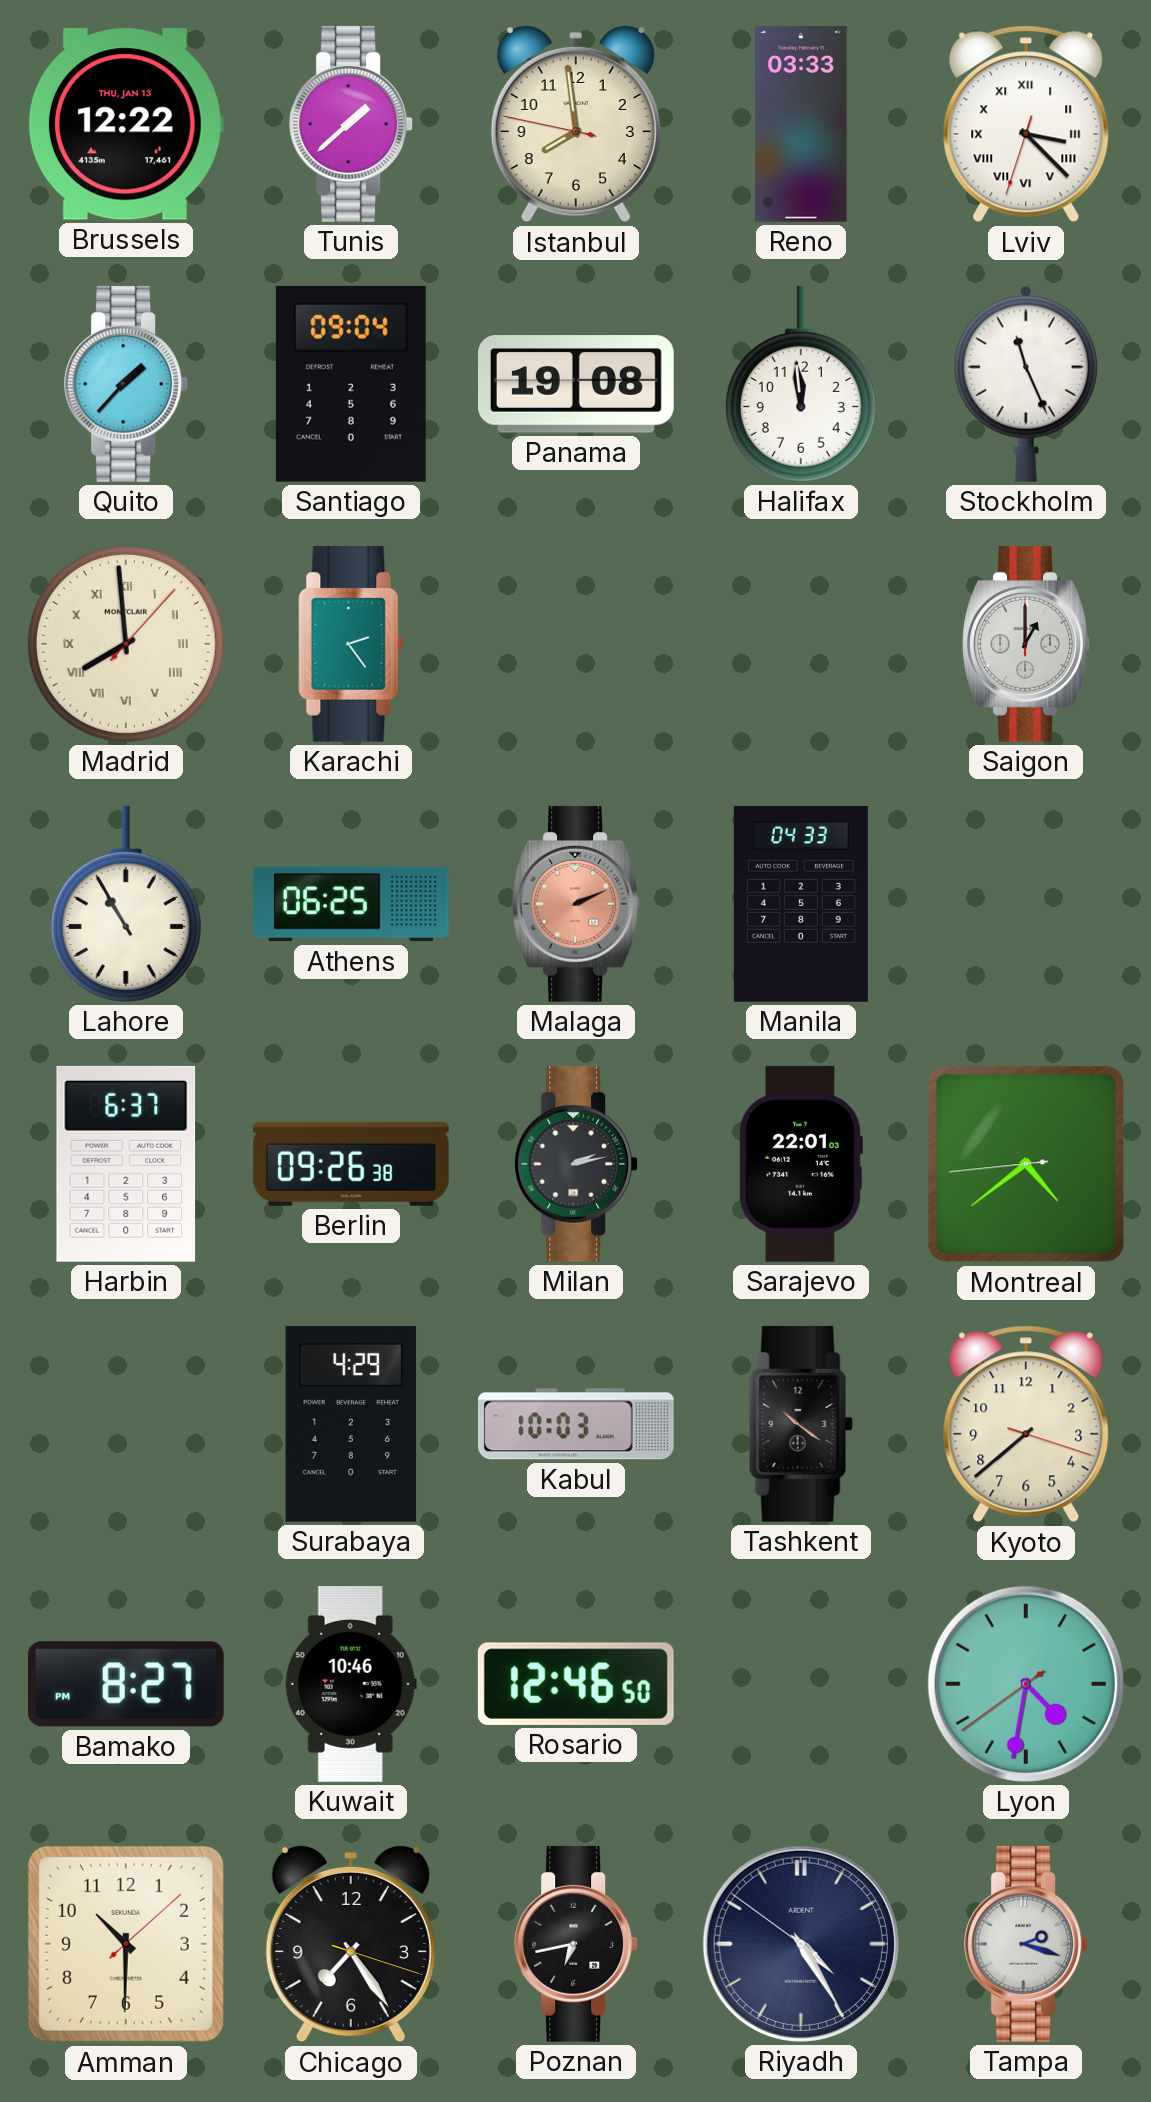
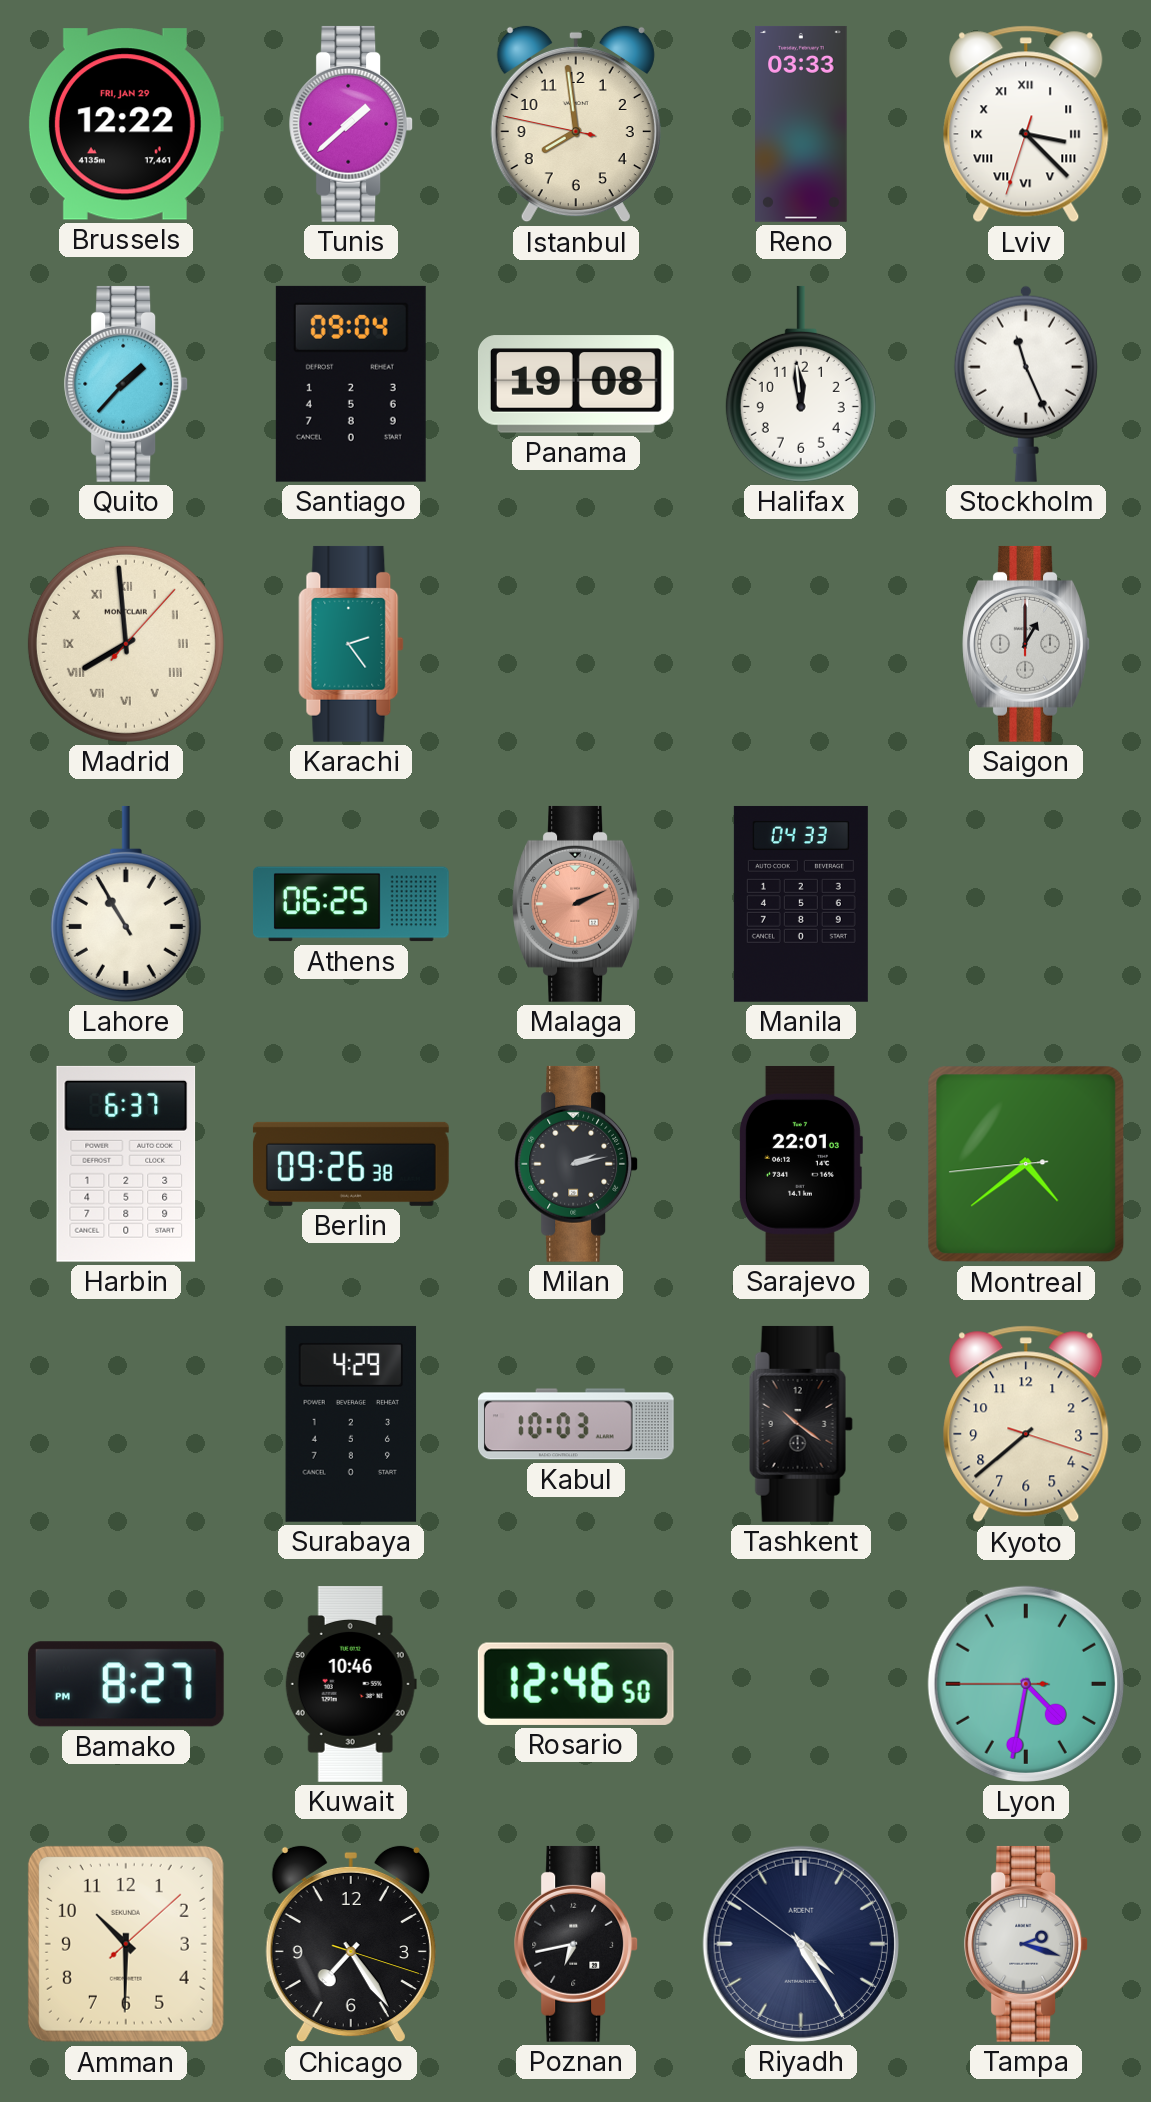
Brussels date: THU, JAN 13 -> FRI, JAN 29 (126, 124)
Lyon: 4:31:39 -> 4:31:45 (1026, 1684)
